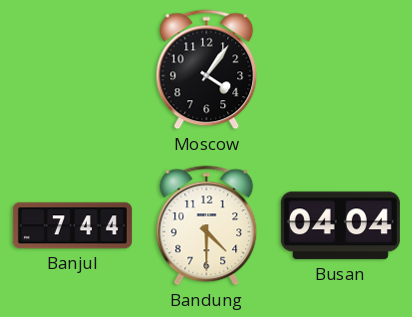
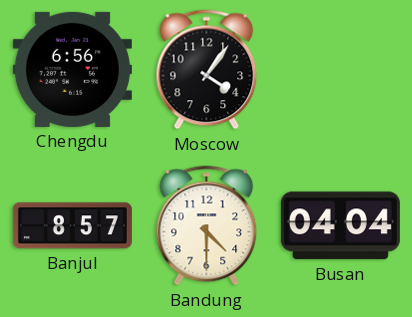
Chengdu: none -> 6:56 (72, 69)
Banjul: 7:44 -> 8:57 (72, 226)
